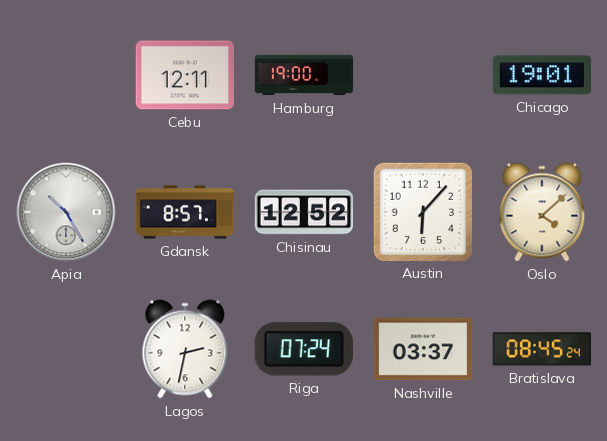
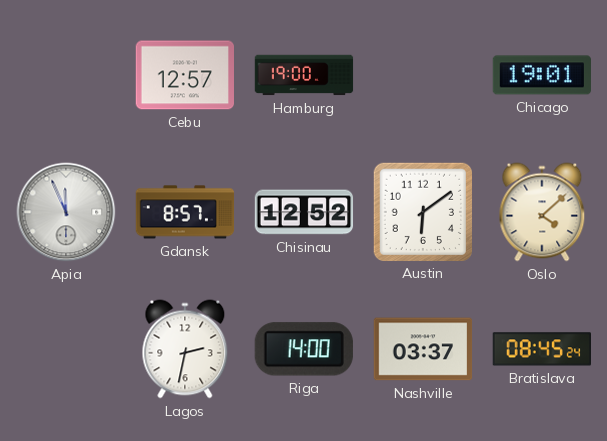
Cebu: 12:11 -> 12:57 (185, 75)
Apia: 10:25 -> 11:56 (66, 212)
Austin: 6:07 -> 6:09 (422, 211)
Riga: 07:24 -> 14:00 (304, 349)
